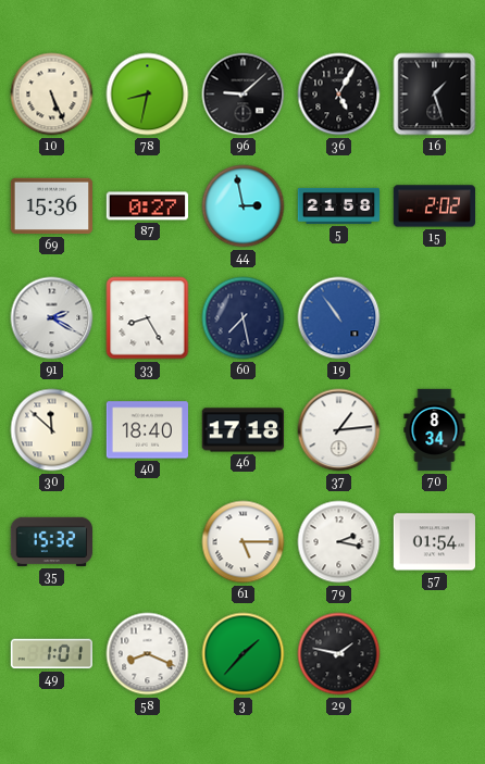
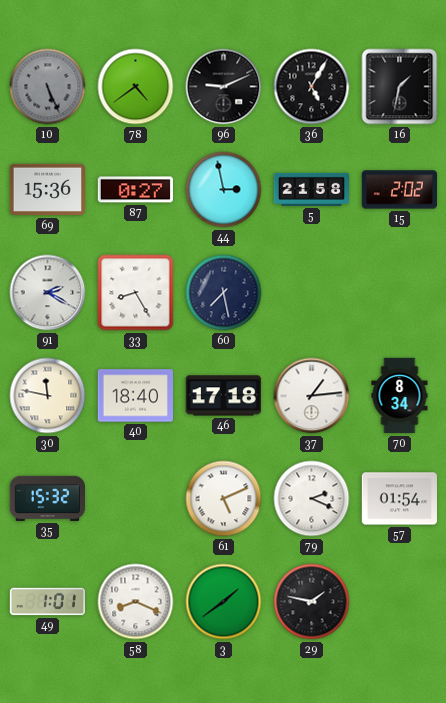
10 dial: cream -> grey (48, 87)
78: 8:32 -> 4:39 (136, 87)
96: 9:08 -> 9:11 (224, 87)
16: 1:27 -> 1:32 (400, 87)
19: 10:54 -> none (339, 318)
30: 11:52 -> 11:47 (48, 396)
61: 5:15 -> 5:11 (224, 499)
79: 2:17 -> 2:19 (312, 499)
3: 1:37 -> 1:39 (224, 602)
